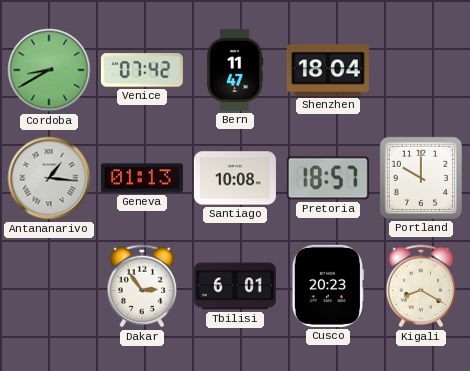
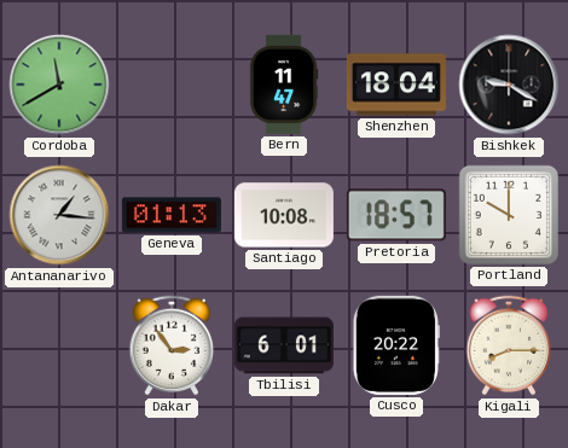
Cordoba: 8:40 -> 11:40 (59, 85)
Venice: 07:42 -> none (142, 70)
Bishkek: none -> 9:20 (509, 85)
Cusco: 20:23 -> 20:22 (396, 345)
Kigali: 8:20 -> 8:15 (509, 345)
